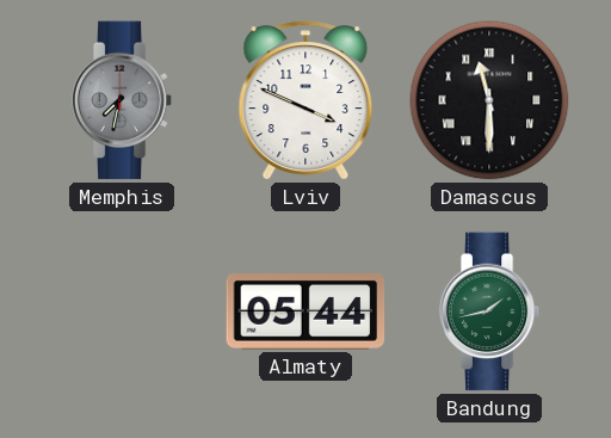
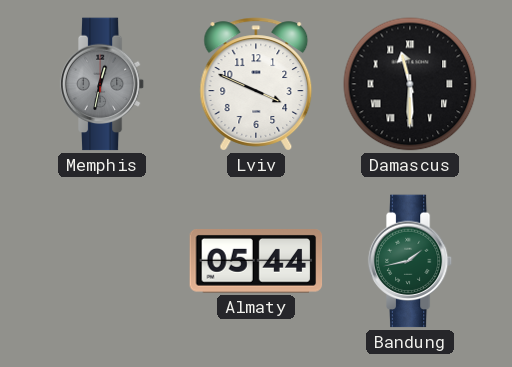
Memphis: 7:32 -> 12:32 (102, 84)
